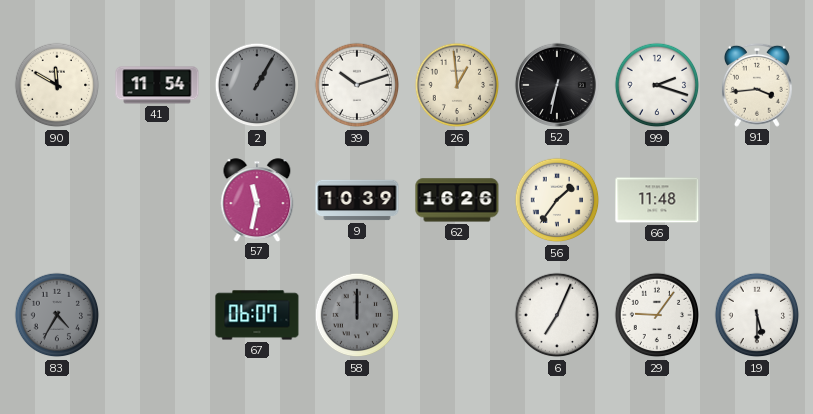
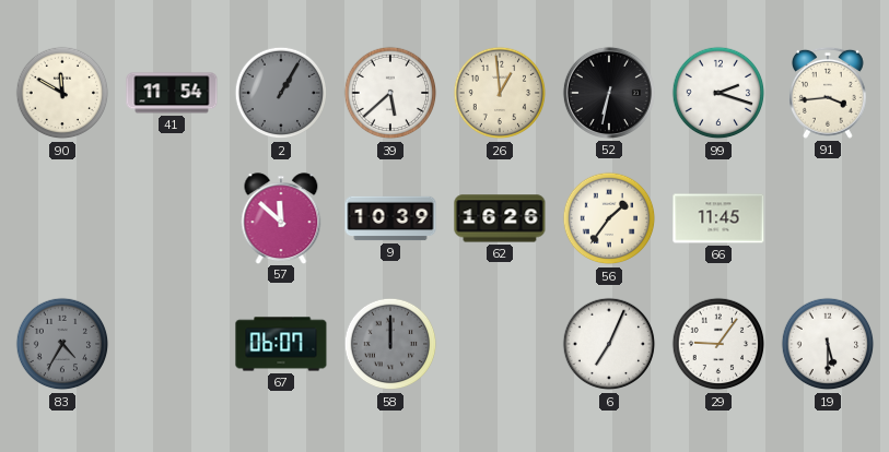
39: 10:12 -> 5:38 (390, 93)
57: 11:32 -> 11:52 (281, 218)
66: 11:48 -> 11:45 (718, 218)
